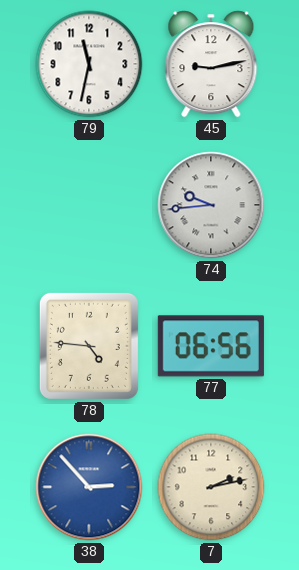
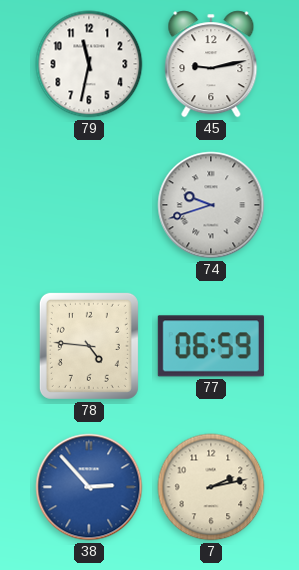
74: 9:44 -> 9:42 (211, 205)
77: 06:56 -> 06:59 (211, 346)
